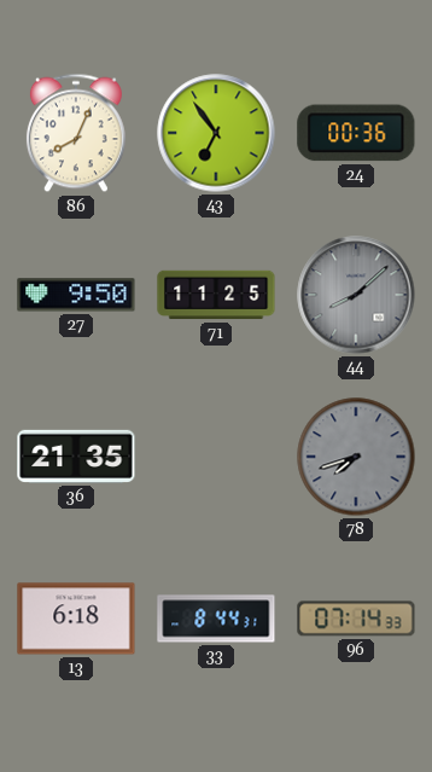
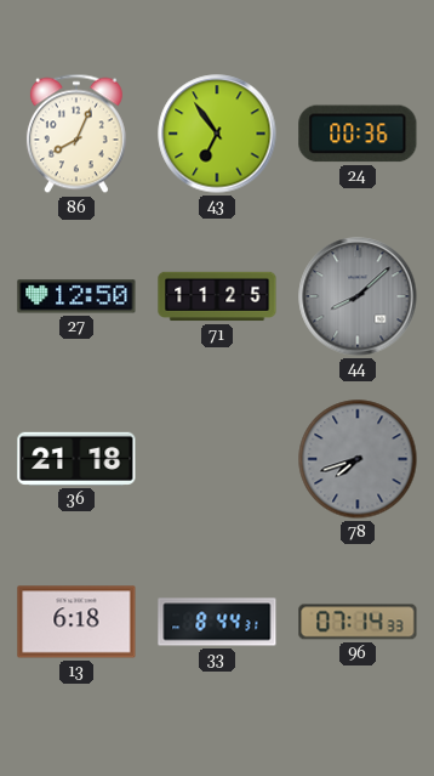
27: 9:50 -> 12:50 (76, 296)
36: 21:35 -> 21:18 (76, 459)
